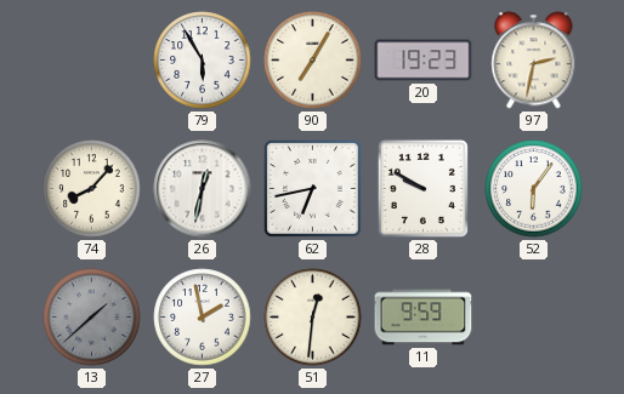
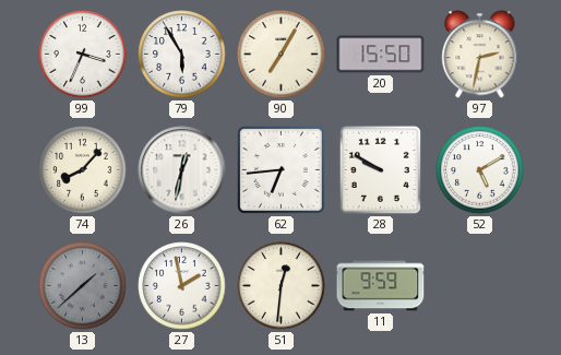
99: none -> 3:34 (83, 55)
20: 19:23 -> 15:50 (381, 55)
62: 6:43 -> 6:44 (282, 170)
52: 6:06 -> 5:10 (480, 170)
